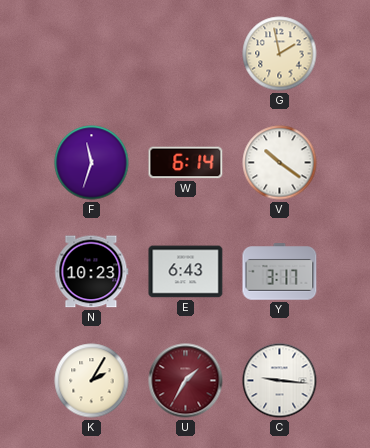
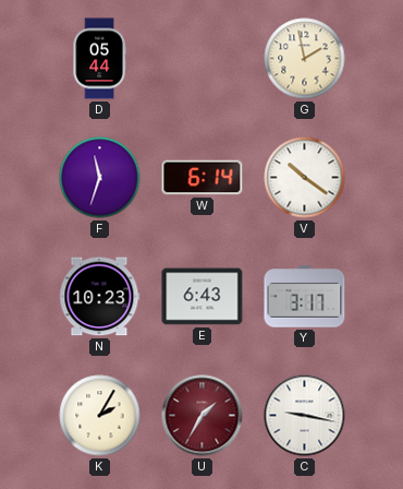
D: none -> 05:44 (99, 59)
C: 9:16 -> 9:17 (305, 416)
